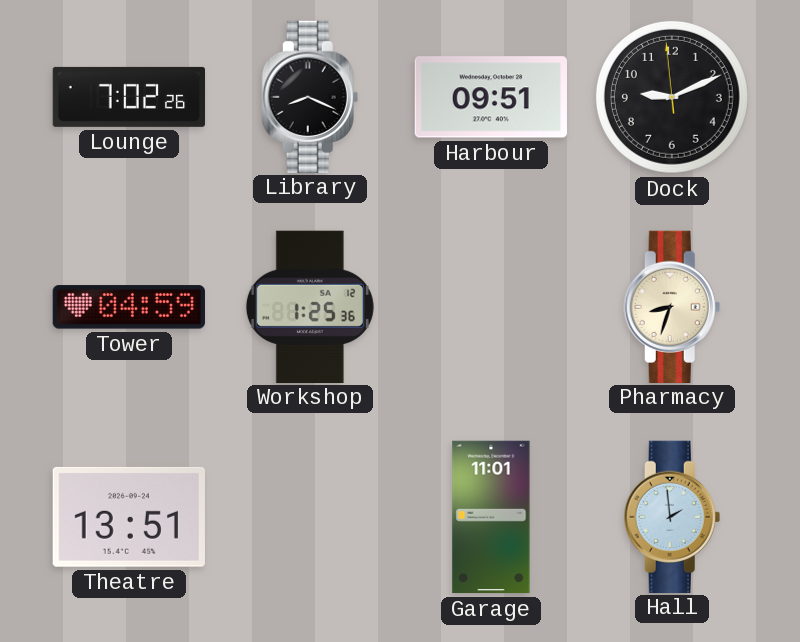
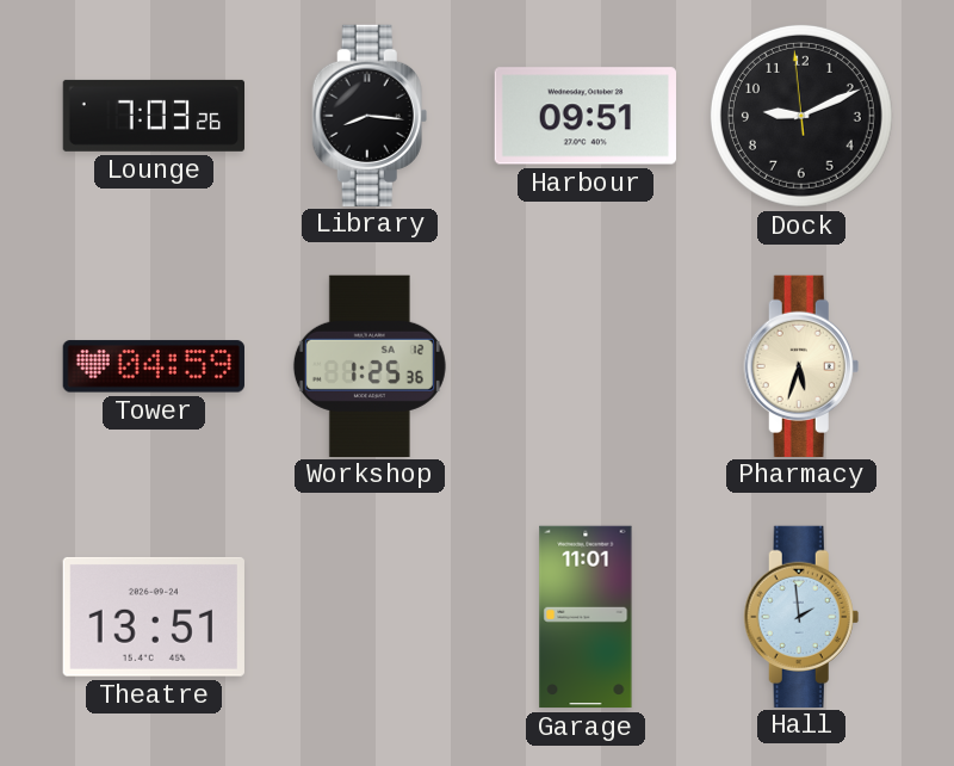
Lounge: 7:02 -> 7:03 (153, 116)
Library: 8:19 -> 8:16 (370, 115)
Pharmacy: 8:33 -> 5:33 (801, 365)
